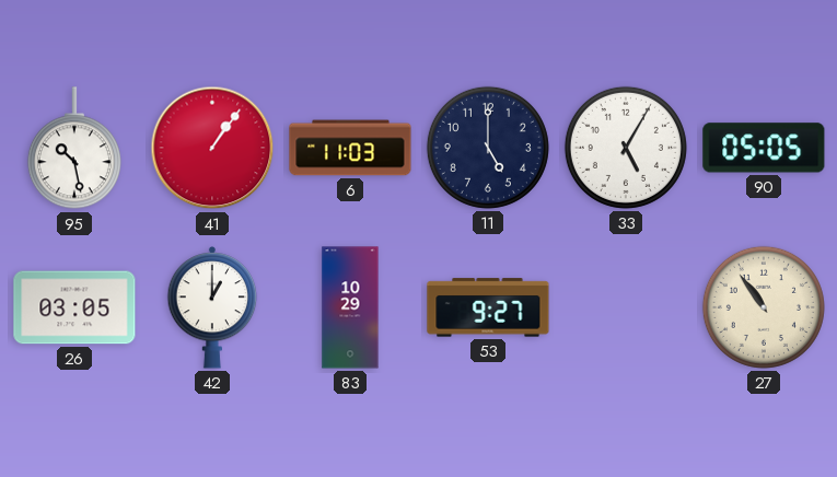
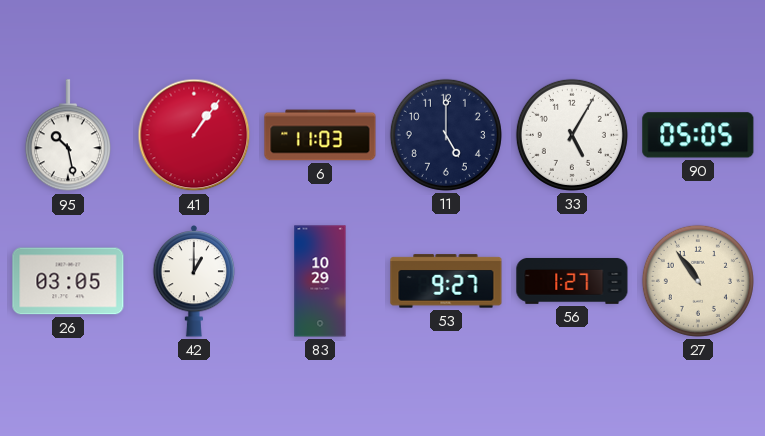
56: none -> 1:27 (572, 281)
